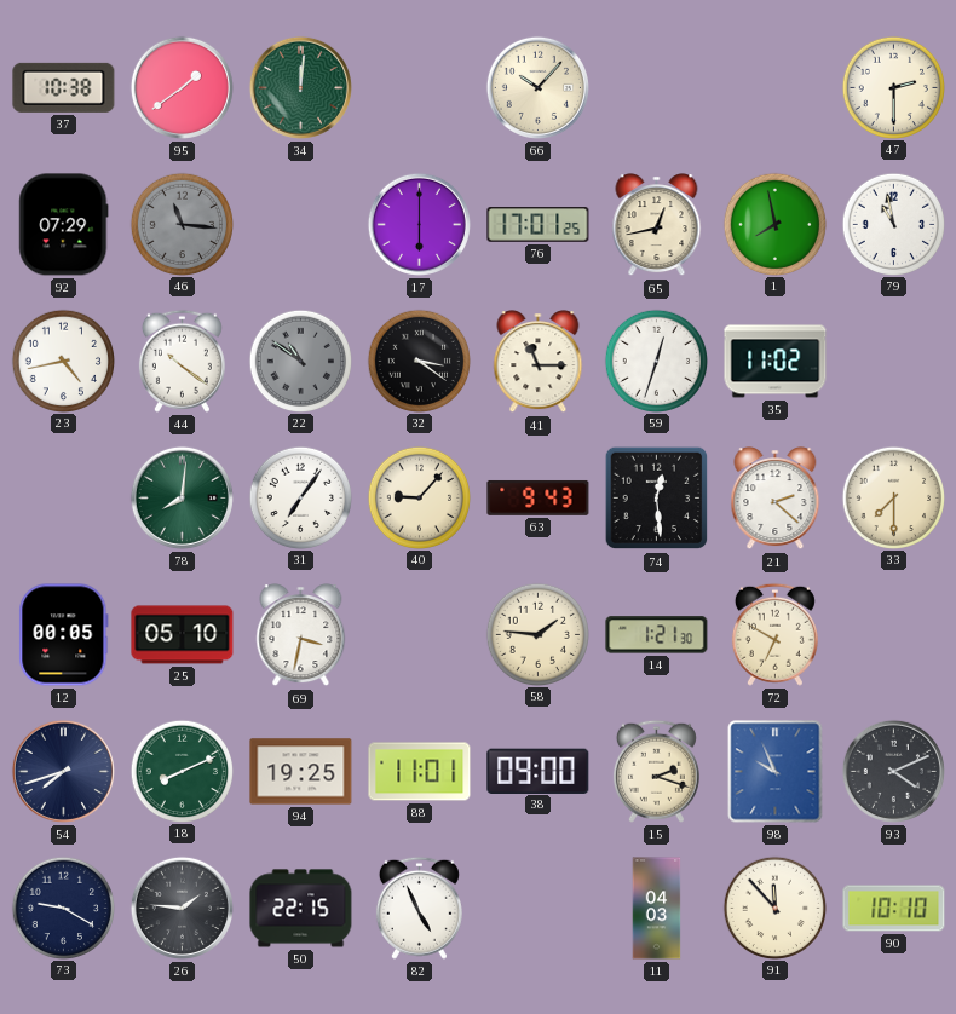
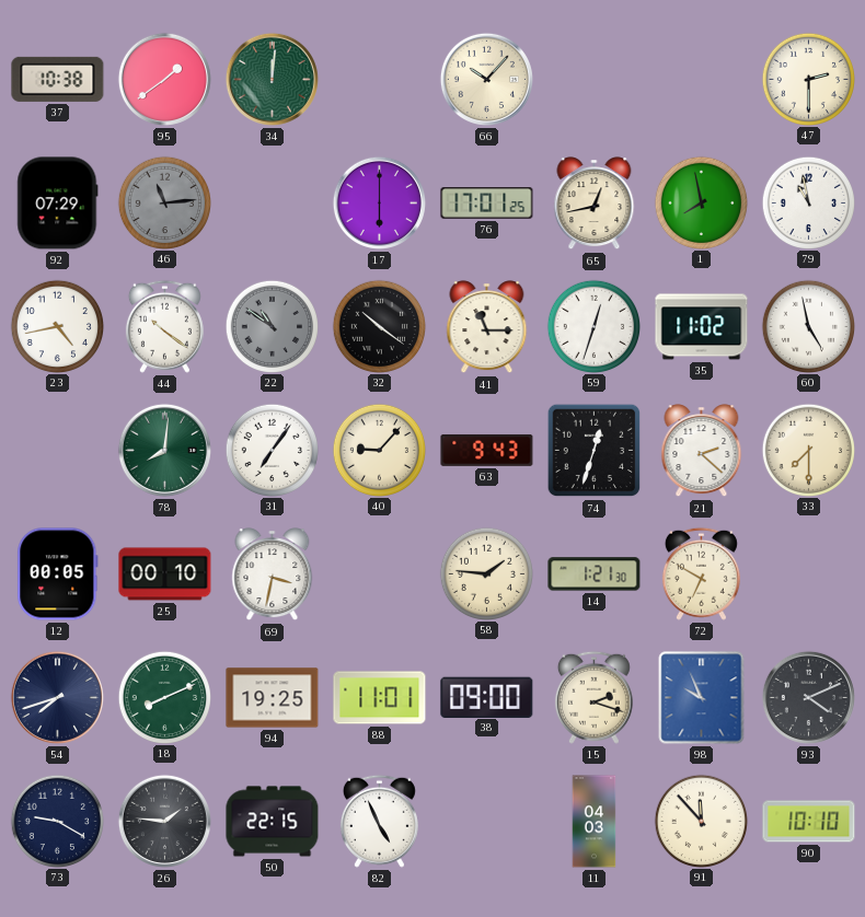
46: 11:16 -> 11:14 (164, 202)
32: 3:21 -> 10:21 (379, 326)
60: none -> 4:58 (808, 326)
74: 12:29 -> 12:33 (595, 451)
25: 05:10 -> 00:10 (165, 574)
